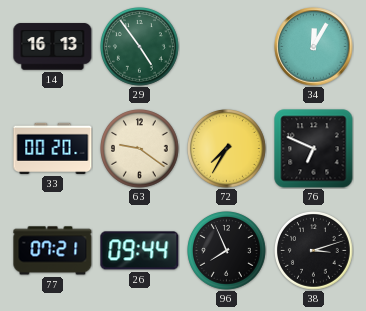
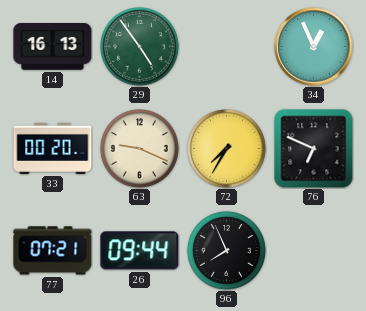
34: 12:05 -> 12:56 (314, 47)
63: 9:21 -> 9:19 (140, 149)
38: 3:12 -> none (314, 251)
